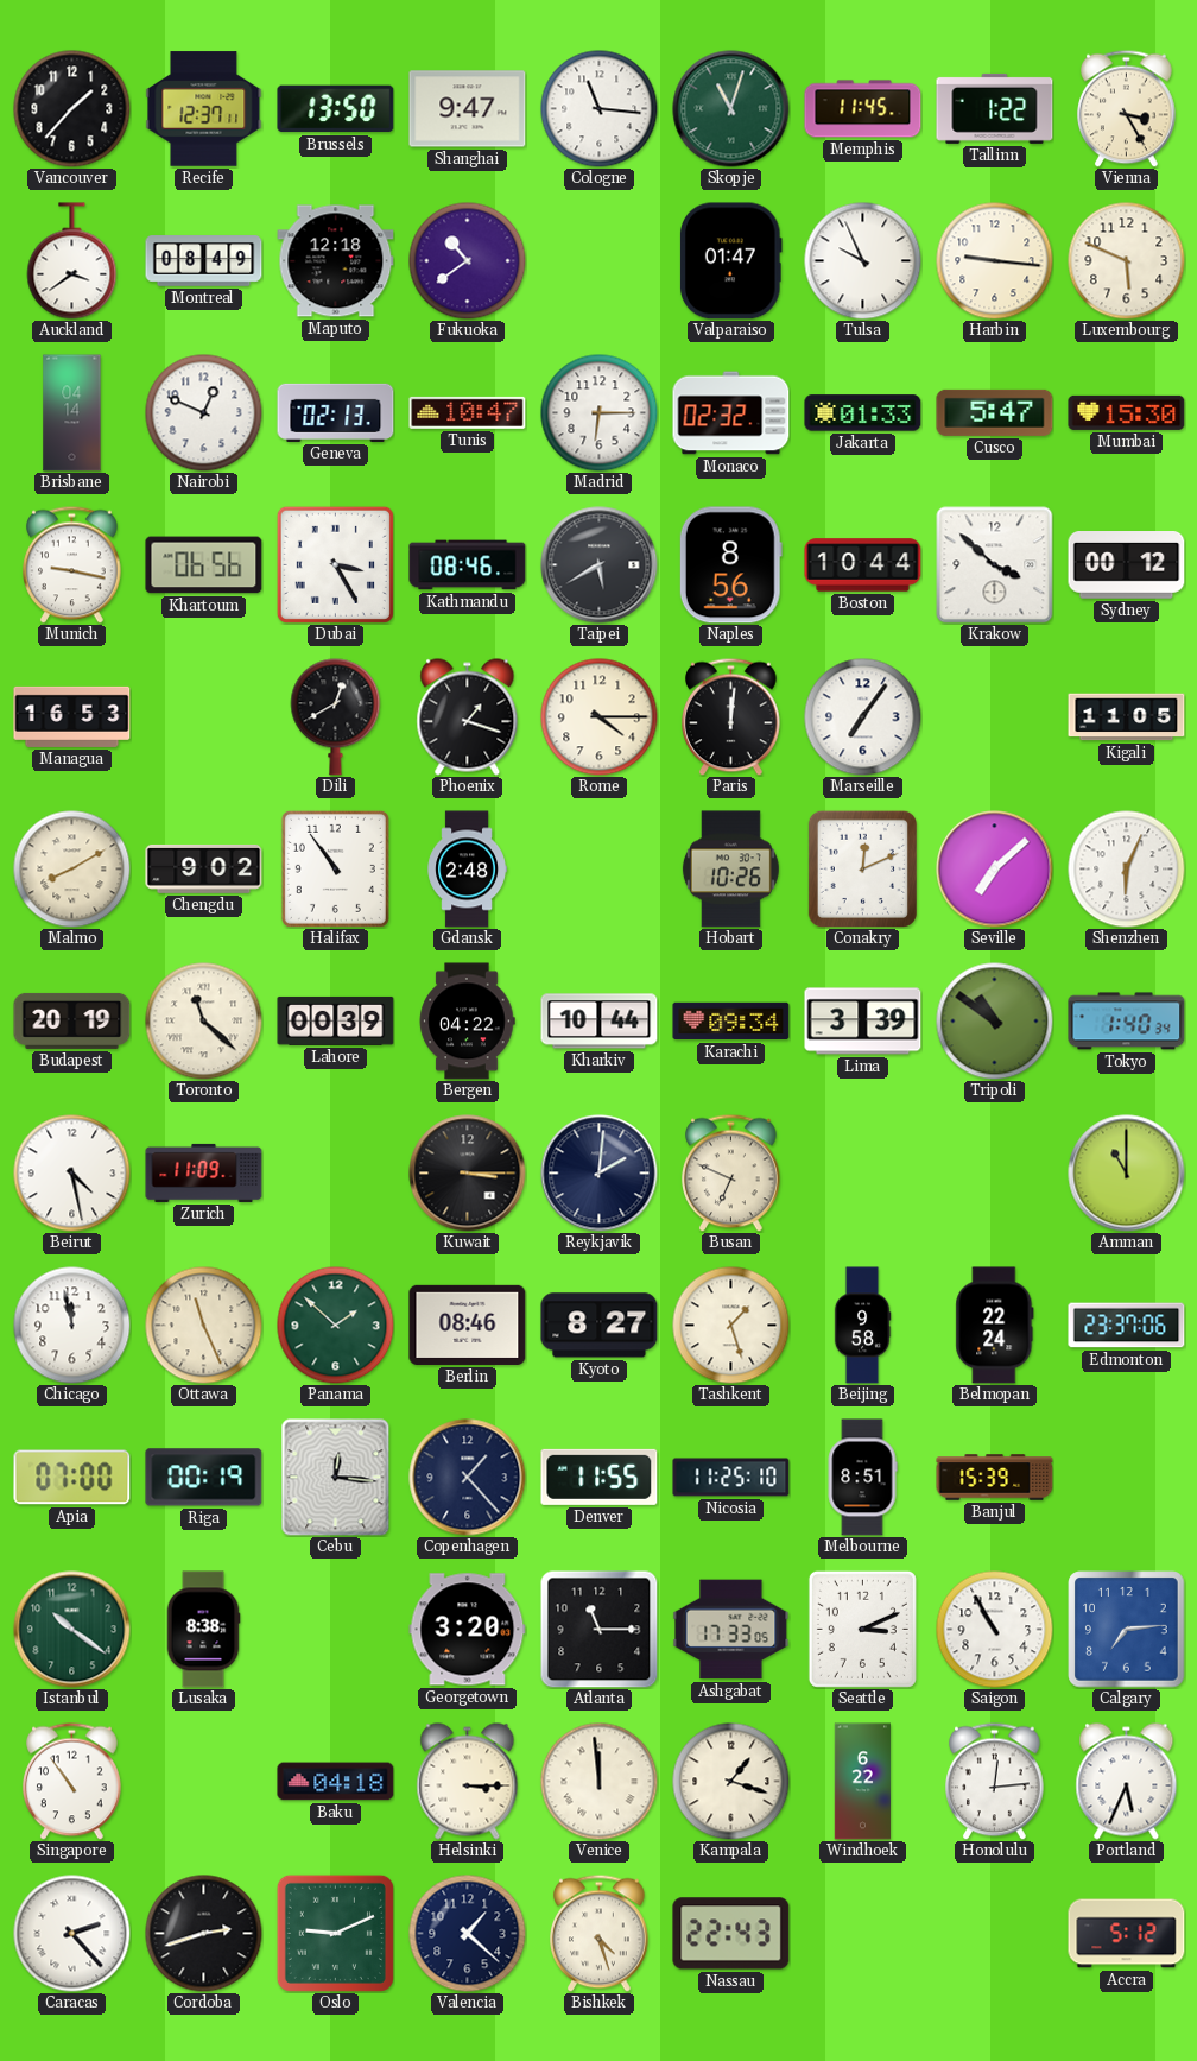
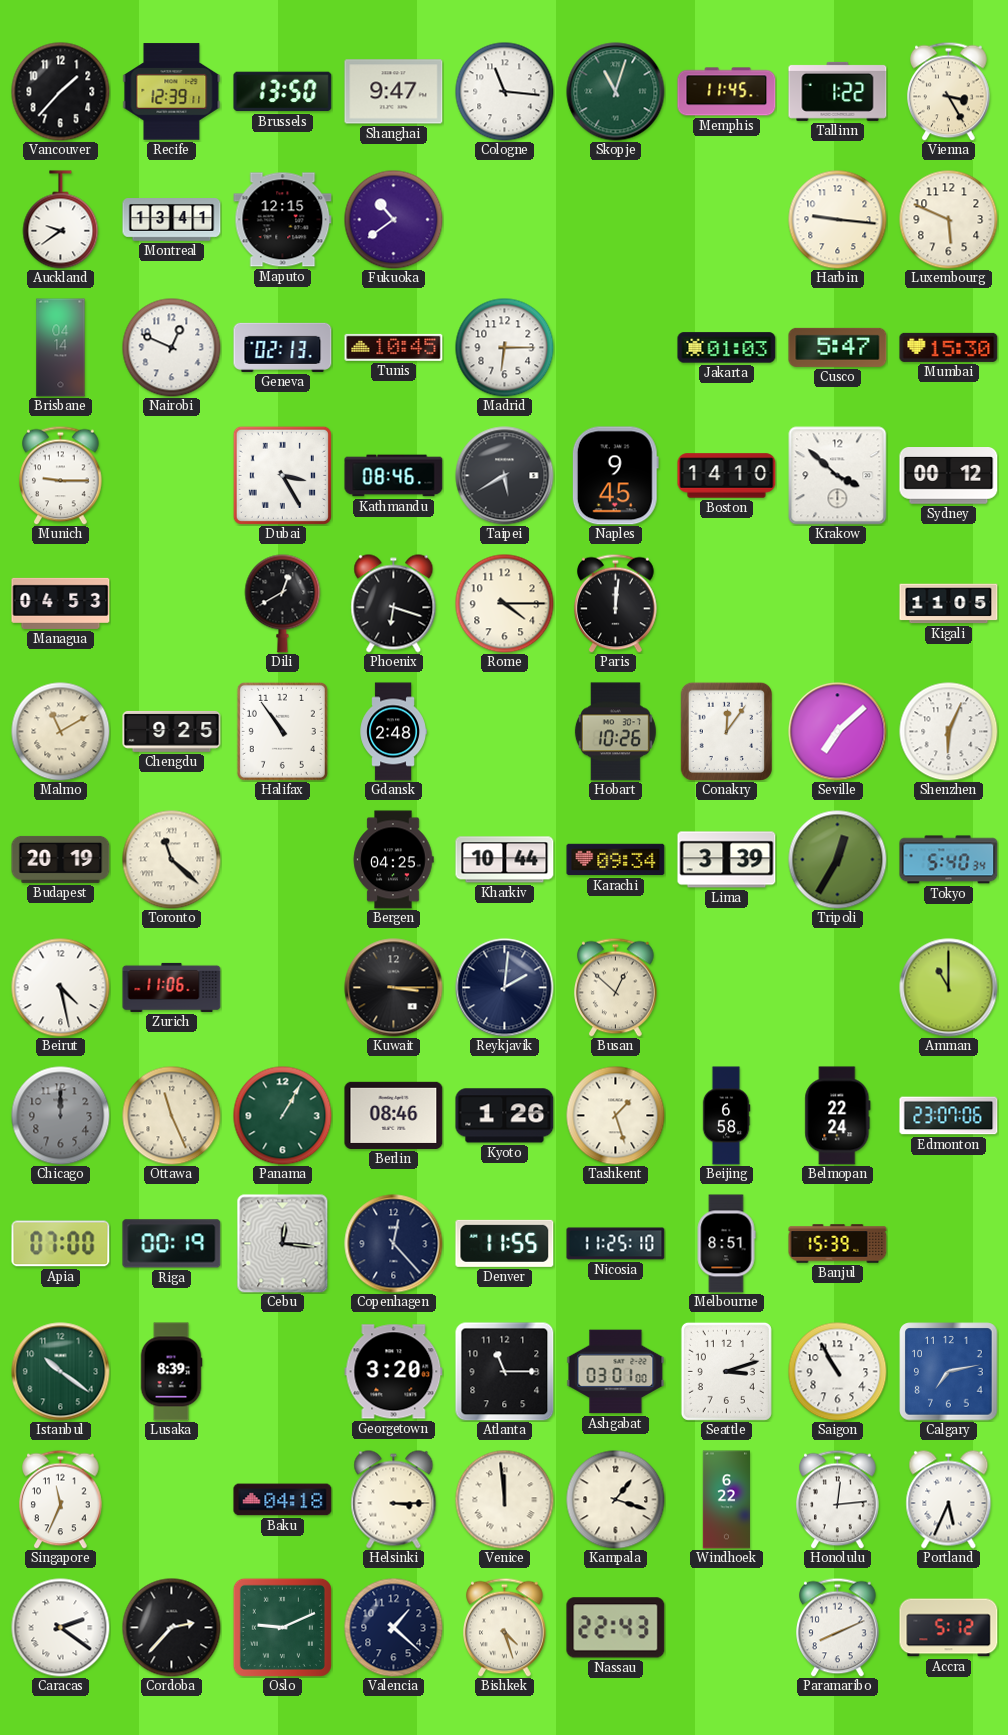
Recife: 12:37 -> 12:39 (172, 92)
Auckland: 3:39 -> 9:39 (61, 220)
Montreal: 08:49 -> 13:41 (172, 220)
Maputo: 12:18 -> 12:15 (283, 220)
Valparaiso: 01:47 -> none (731, 261)
Tulsa: 9:56 -> none (863, 261)
Tunis: 10:47 -> 10:45 (394, 347)
Monaco: 02:32 -> none (731, 413)
Jakarta: 01:33 -> 01:03 (727, 348)
Munich: 9:17 -> 9:15 (61, 475)
Khartoum: 06:56 -> none (204, 565)
Naples: 8:56 -> 9:45 (615, 476)
Boston: 10:44 -> 14:10 (727, 476)
Managua: 16:53 -> 04:53 (61, 603)
Phoenix: 1:18 -> 6:18 (394, 604)
Marseille: 7:06 -> none (863, 717)
Malmo: 8:10 -> 11:10 (61, 732)
Chengdu: 9:02 -> 9:25 (172, 731)
Conakry: 12:11 -> 12:06 (726, 731)
Lahore: 00:39 -> none (336, 1020)
Bergen: 04:22 -> 04:25 (393, 860)
Tripoli: 10:51 -> 12:35 (838, 860)
Tokyo: 1:40 -> 5:40 (949, 860)
Zurich: 11:09 -> 11:06 (172, 987)
Busan: 6:49 -> 12:52 (616, 987)
Chicago: 11:58 -> 12:00 (61, 1116)
Chicago dial: white -> grey (61, 1116)
Panama: 1:52 -> 1:05 (283, 1116)
Kyoto: 8:27 -> 1:26 (505, 1116)
Beijing: 9:58 -> 6:58 (726, 1116)
Edmonton: 23:37 -> 23:07 (949, 1116)
Copenhagen: 1:23 -> 12:23 (394, 1244)
Lusaka: 8:38 -> 8:39 (171, 1372)
Ashgabat: 17:33 -> 03:01 (616, 1372)
Seattle: 3:11 -> 3:12 (726, 1371)
Calgary: 7:14 -> 7:13 (949, 1372)
Singapore: 10:54 -> 11:34 (61, 1499)
Caracas: 2:23 -> 2:21 (61, 1628)
Cordoba: 2:42 -> 2:37 (172, 1628)
Paramaribo: none -> 8:11 (838, 1627)
